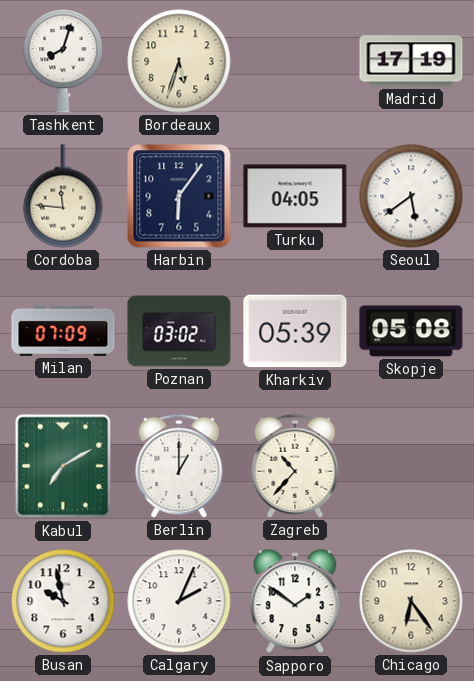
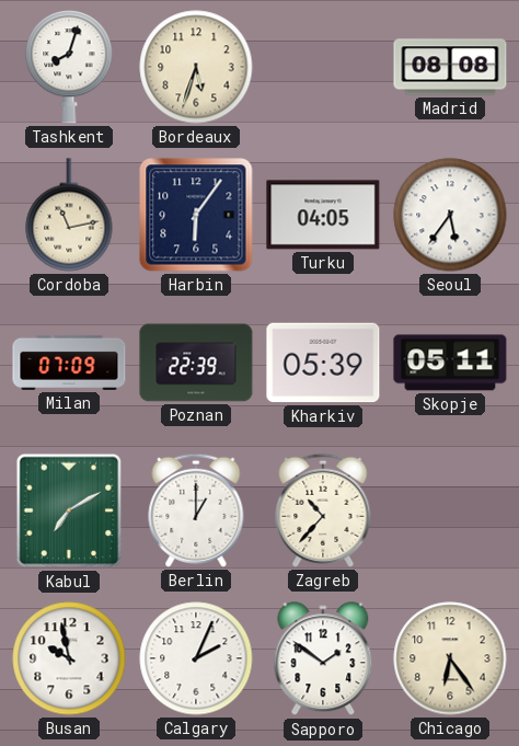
Madrid: 17:19 -> 08:08 (450, 67)
Cordoba: 11:46 -> 11:13 (69, 215)
Seoul: 5:39 -> 5:36 (450, 215)
Poznan: 03:02 -> 22:39 (196, 363)
Skopje: 05:08 -> 05:11 (450, 363)
